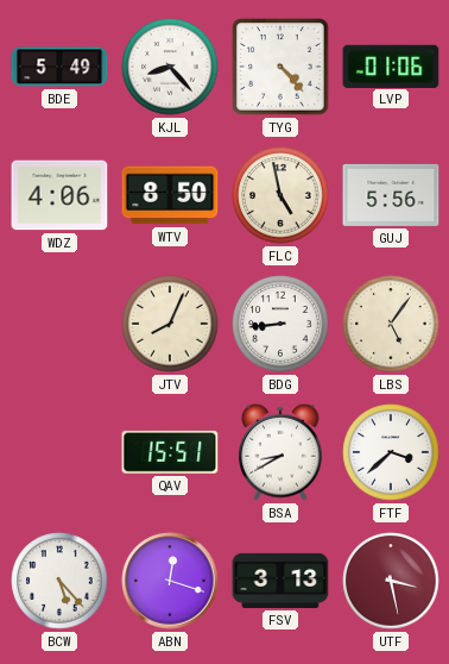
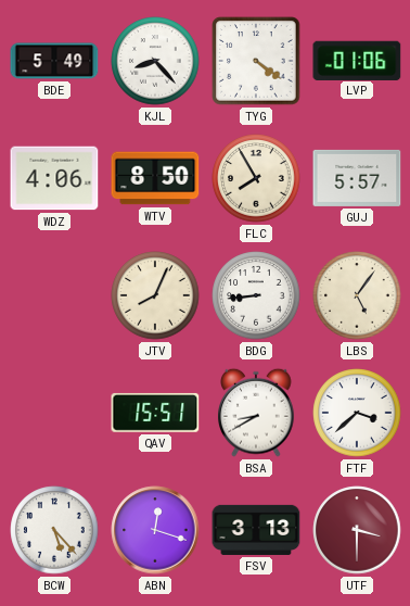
TYG: 4:23 -> 4:21 (256, 61)
FLC: 4:58 -> 7:55 (256, 178)
GUJ: 5:56 -> 5:57 (357, 178)
UTF: 3:28 -> 3:30 (357, 530)
